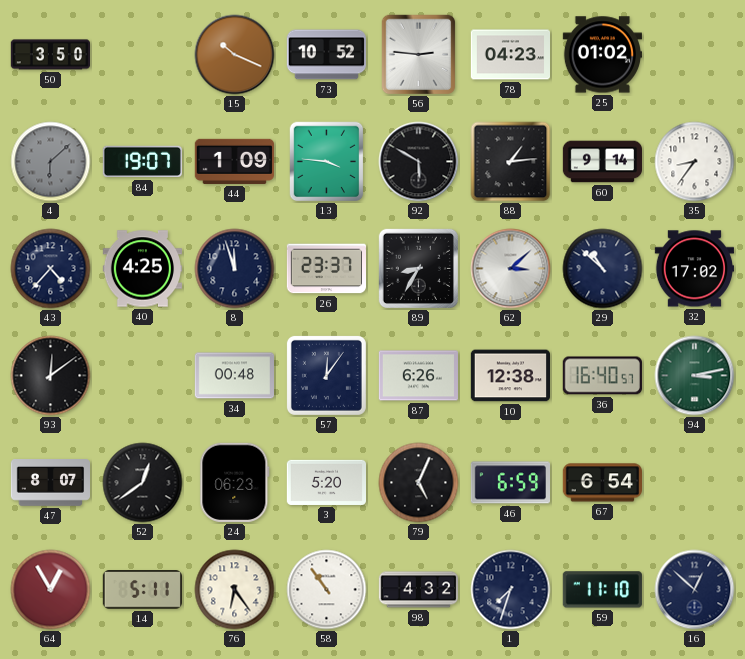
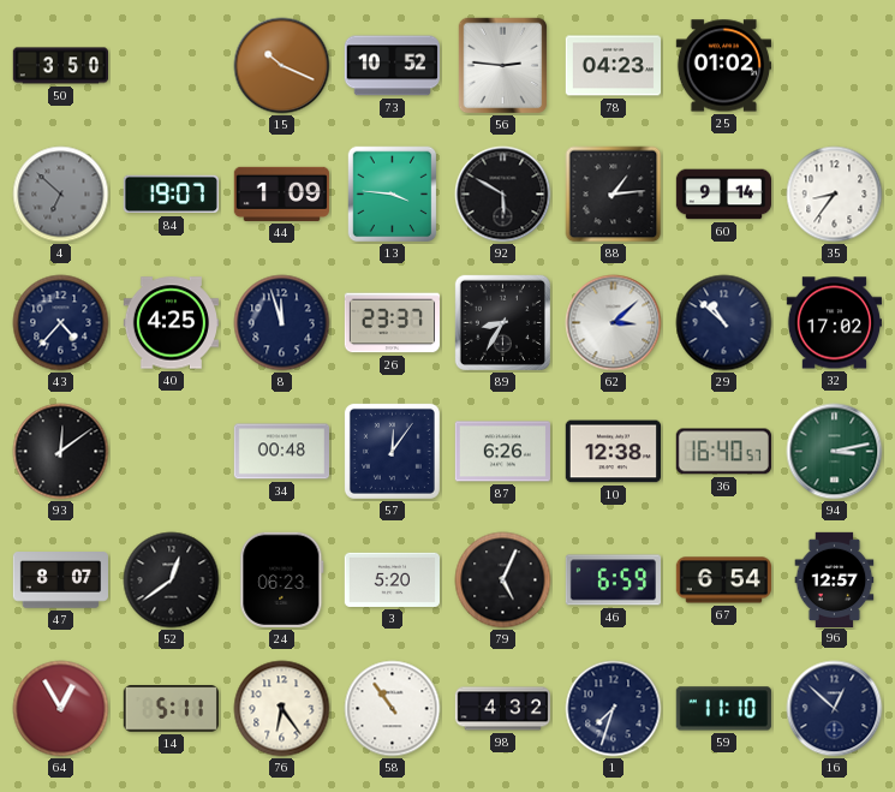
4: 6:08 -> 6:52 (61, 195)
96: none -> 12:57 (835, 579)
